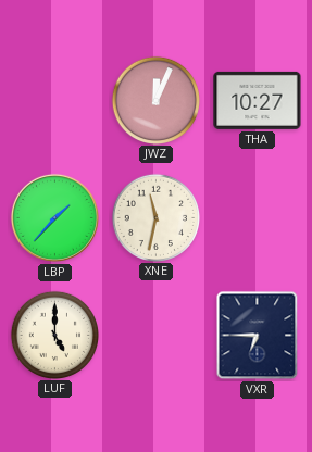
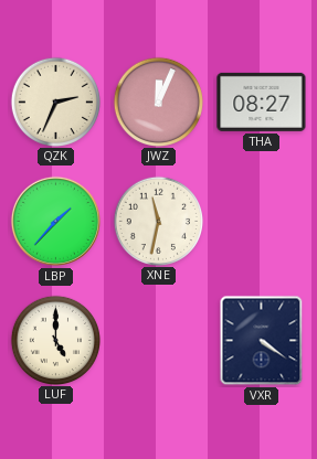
QZK: none -> 2:34 (55, 102)
THA: 10:27 -> 08:27 (262, 102)
VXR: 6:45 -> 4:21 (262, 341)
